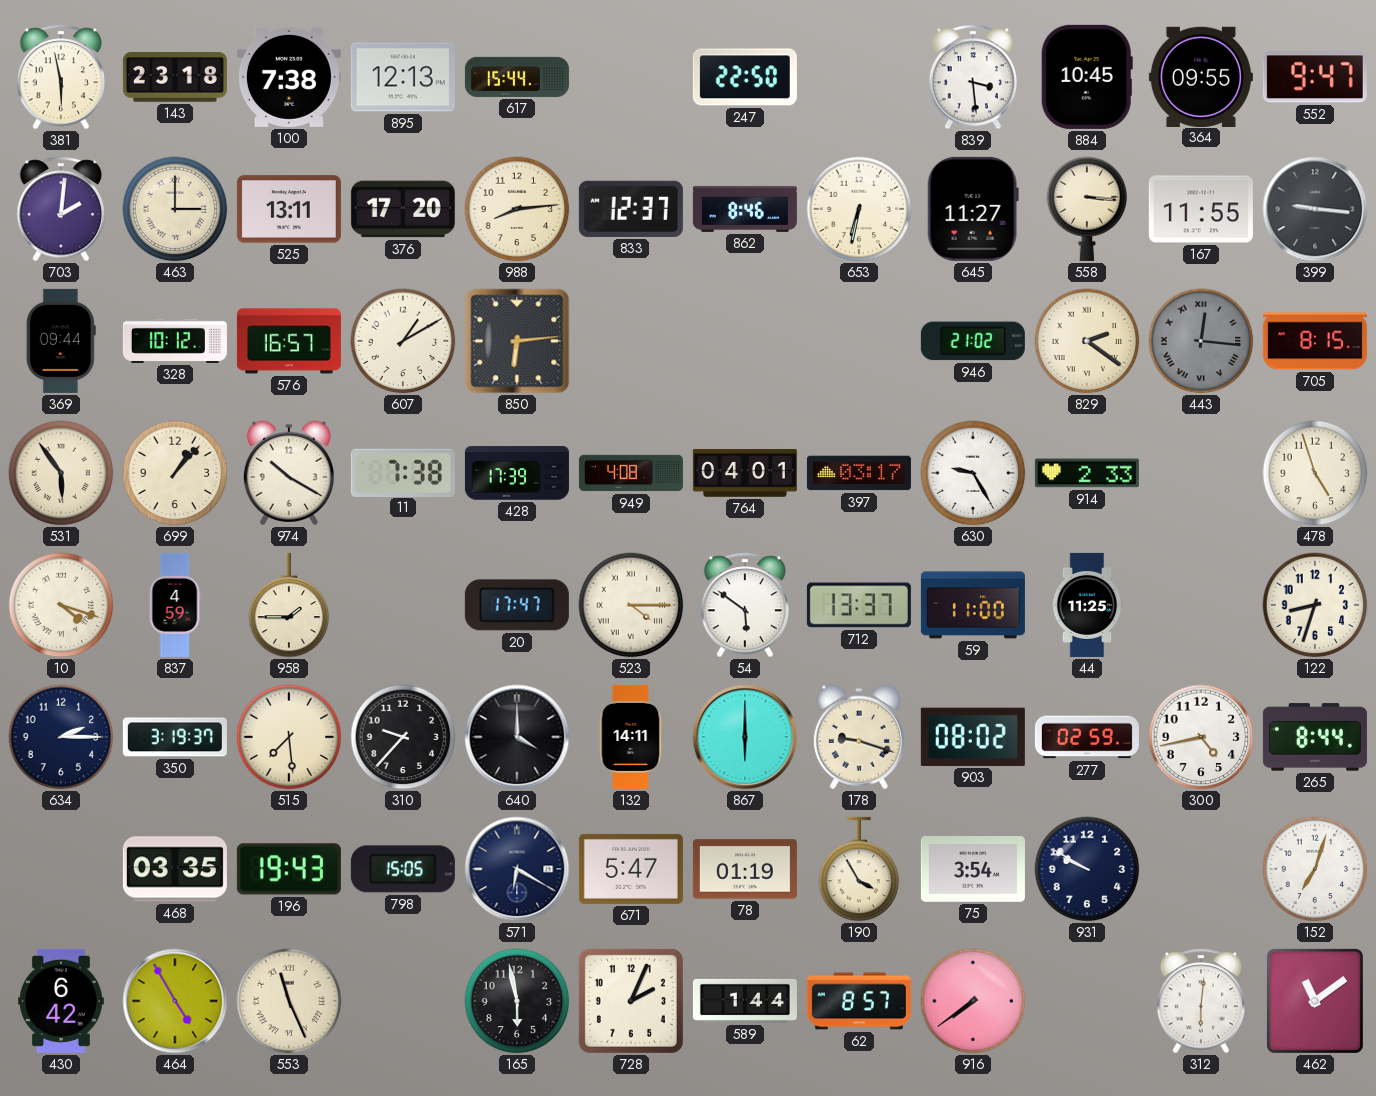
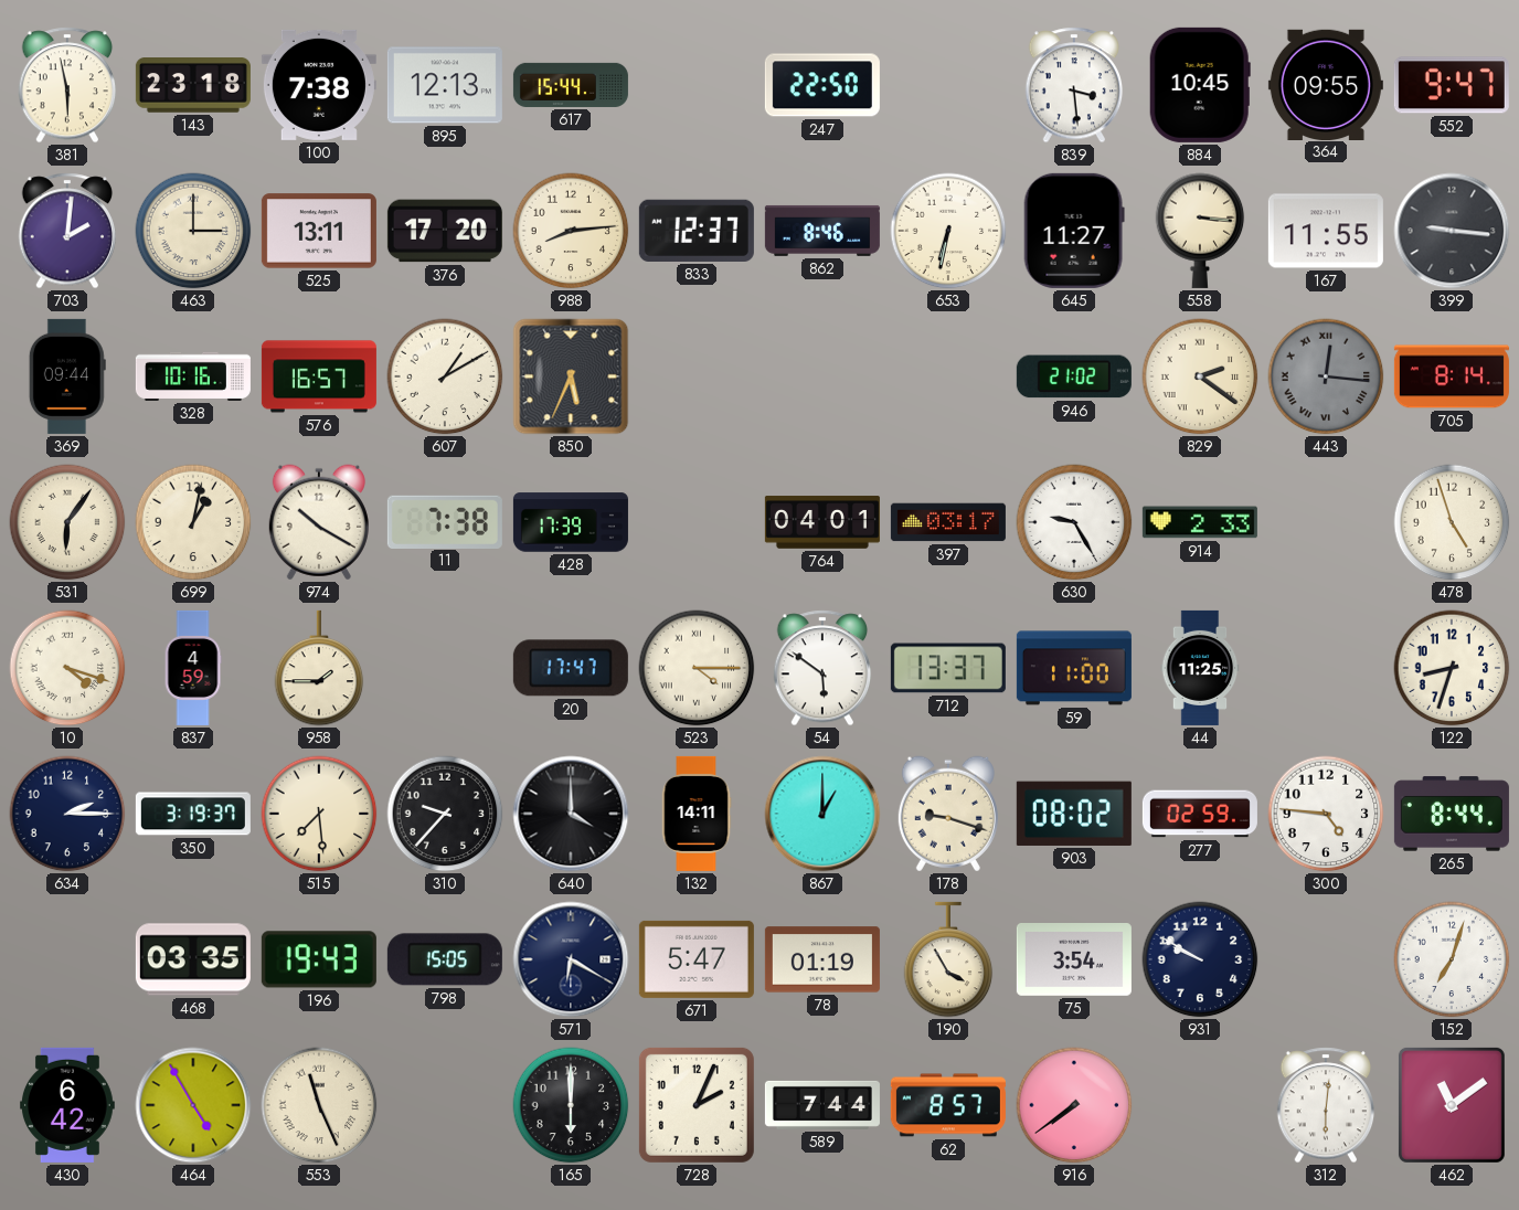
328: 10:12 -> 10:16 (193, 376)
850: 6:14 -> 5:34 (571, 376)
705: 8:15 -> 8:14 (1452, 376)
531: 5:54 -> 6:06 (67, 522)
699: 1:07 -> 1:02 (193, 522)
949: 4:08 -> none (631, 473)
867: 6:00 -> 1:00 (822, 814)
300: 4:43 -> 4:46 (1326, 814)
165: 5:58 -> 6:00 (571, 1105)
589: 1:44 -> 7:44 (822, 1105)
